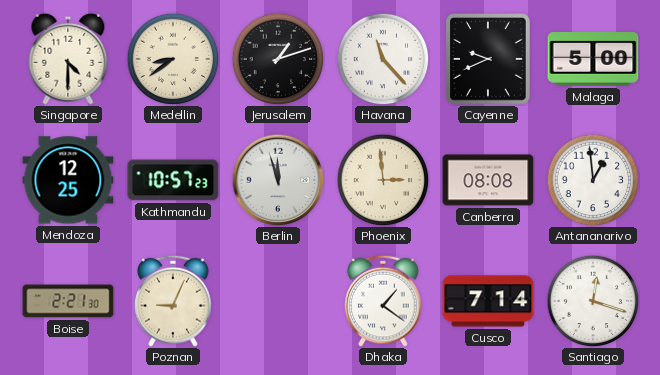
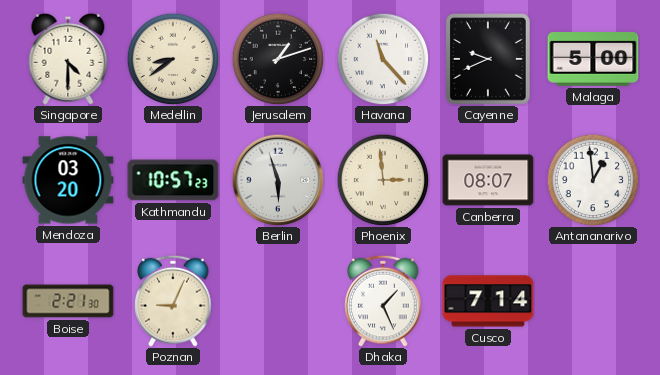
Mendoza: 12:25 -> 03:20 (68, 180)
Berlin: 11:57 -> 5:57 (278, 180)
Canberra: 08:08 -> 08:07 (488, 180)
Dhaka: 1:21 -> 1:26 (383, 301)
Santiago: 12:18 -> none (593, 301)
